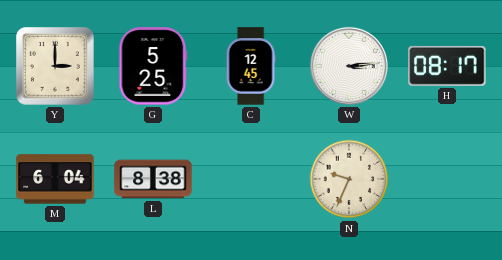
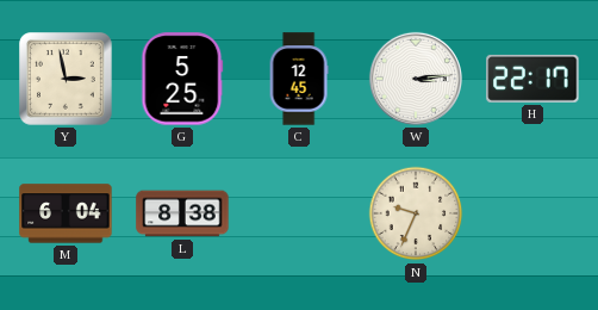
Y: 3:00 -> 2:58 (67, 80)
H: 08:17 -> 22:17 (532, 79)
